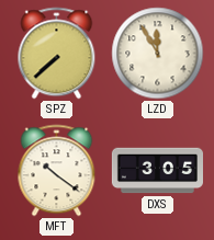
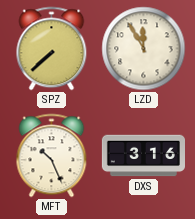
MFT: 10:21 -> 10:26 (52, 156)
DXS: 3:05 -> 3:16 (143, 156)
